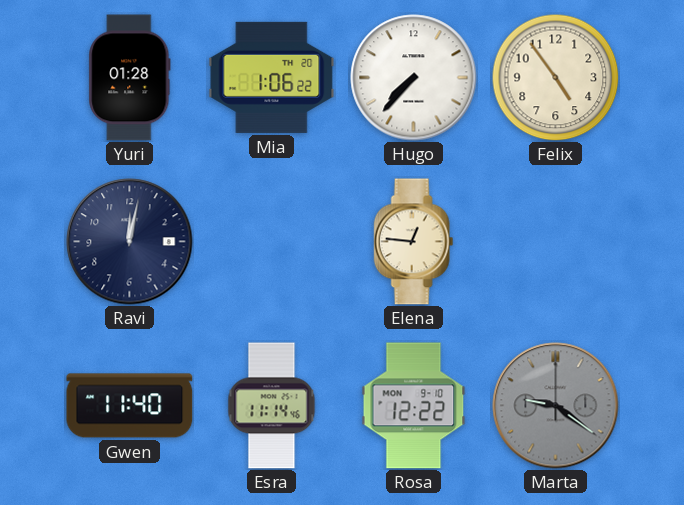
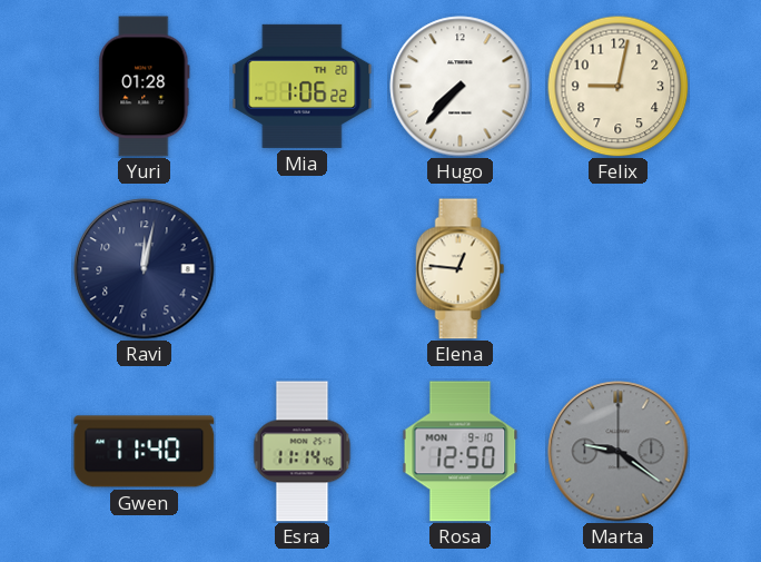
Felix: 4:54 -> 9:02 (617, 86)
Rosa: 12:22 -> 12:50 (461, 452)
